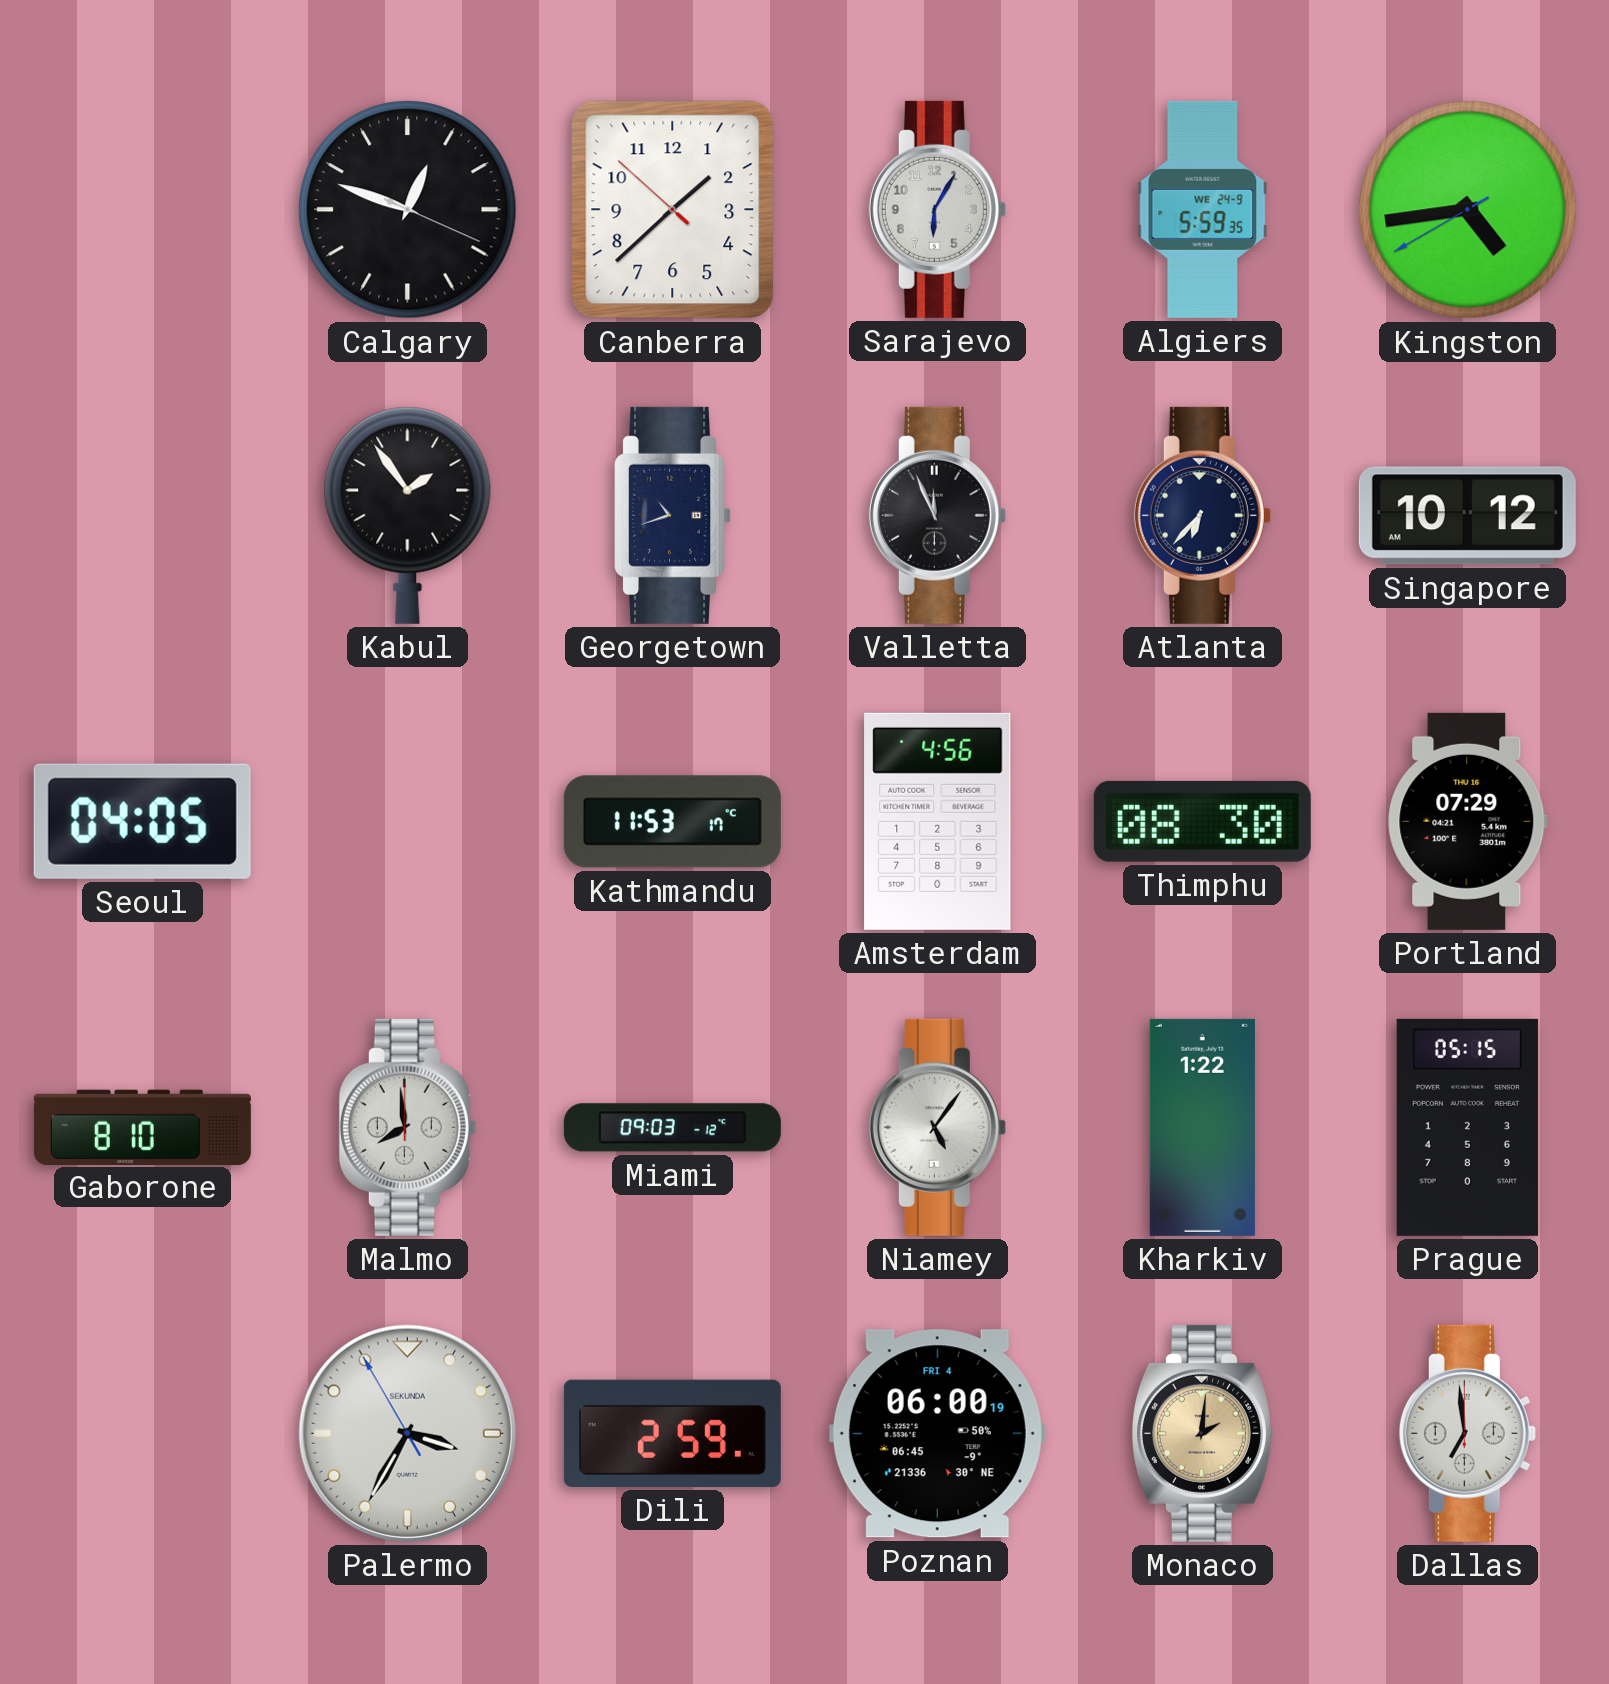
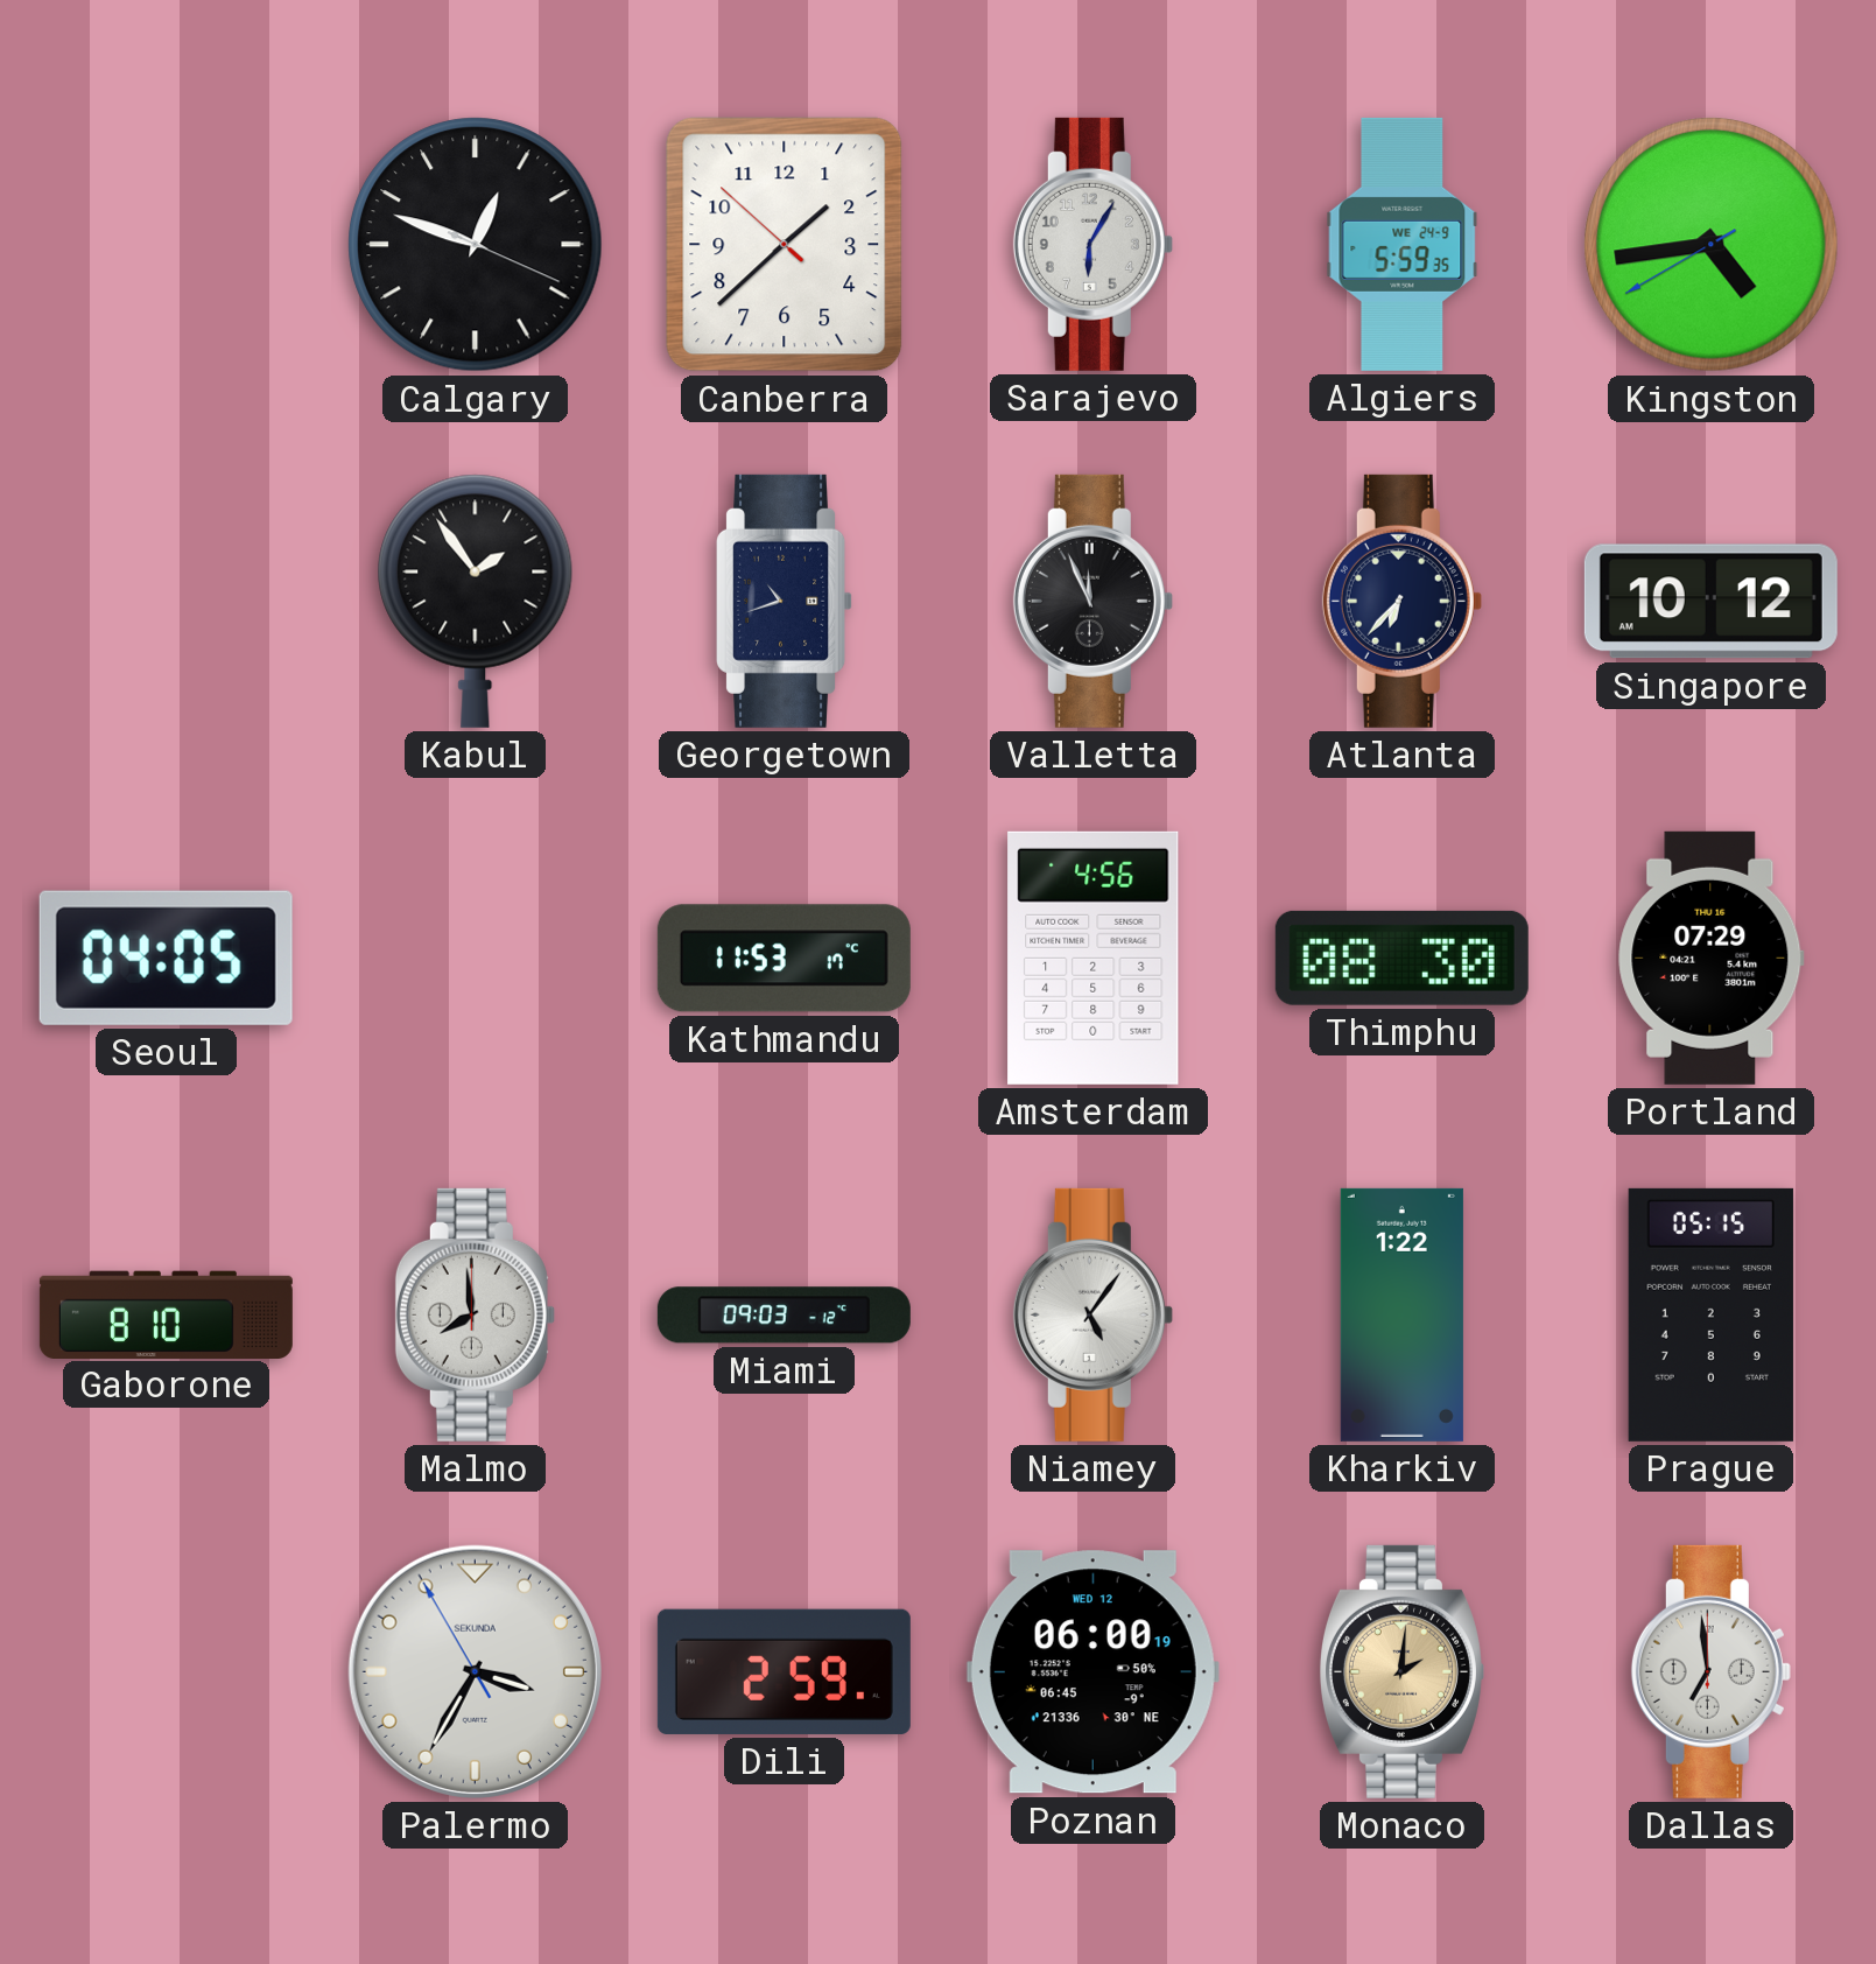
Poznan date: FRI 4 -> WED 12 (1092, 1672)
